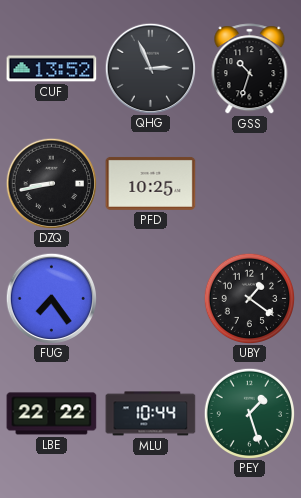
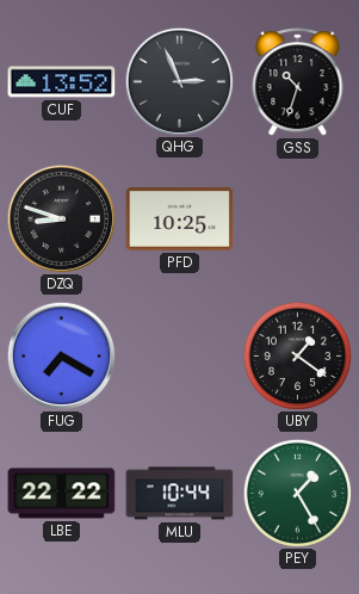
DZQ: 8:43 -> 8:48 (61, 218)
FUG: 7:24 -> 7:20 (61, 355)
PEY: 1:27 -> 1:25 (297, 493)
